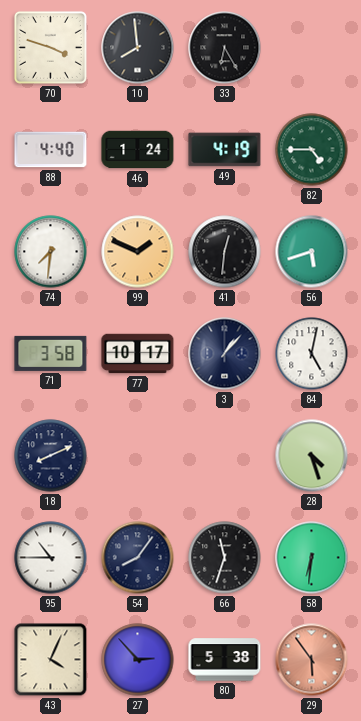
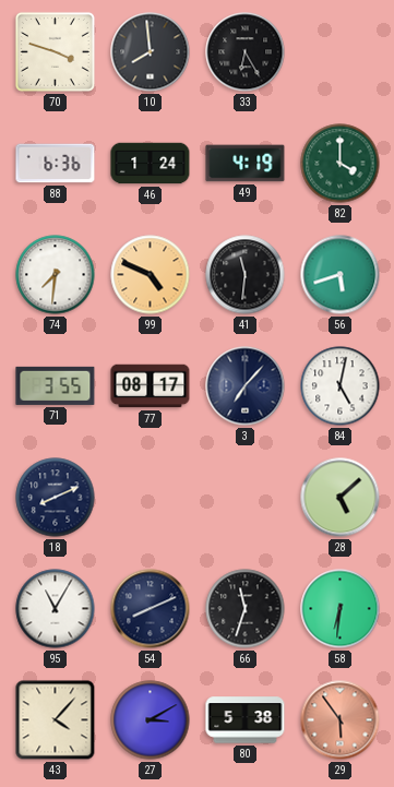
88: 4:40 -> 6:36 (56, 164)
82: 4:45 -> 4:00 (341, 164)
99: 1:49 -> 4:49 (151, 275)
41: 12:31 -> 11:31 (246, 275)
71: 3:58 -> 3:55 (56, 385)
77: 10:17 -> 08:17 (151, 386)
3: 1:07 -> 7:07 (246, 386)
28: 4:27 -> 5:08 (341, 498)
95: 10:45 -> 11:05 (56, 609)
54: 8:06 -> 8:11 (151, 609)
43: 4:04 -> 4:07 (56, 720)
27: 2:53 -> 3:10 (151, 720)
